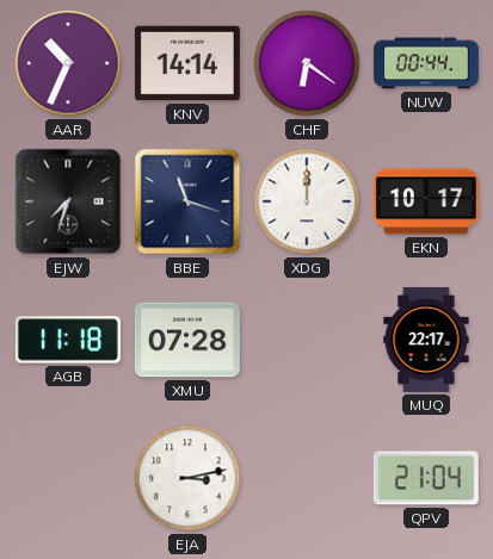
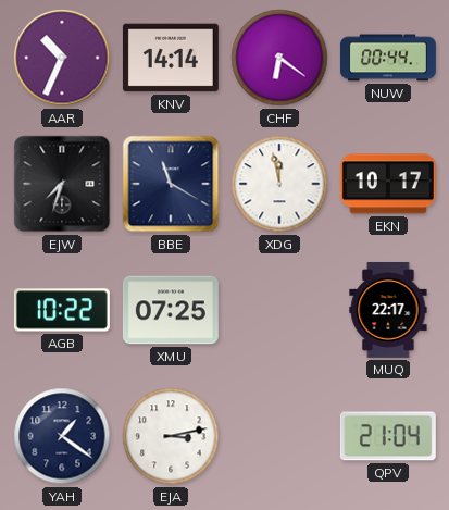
BBE: 11:18 -> 11:20 (171, 184)
XDG: 12:00 -> 11:58 (279, 184)
AGB: 11:18 -> 10:22 (62, 310)
XMU: 07:28 -> 07:25 (171, 310)
YAH: none -> 1:21 (62, 436)
